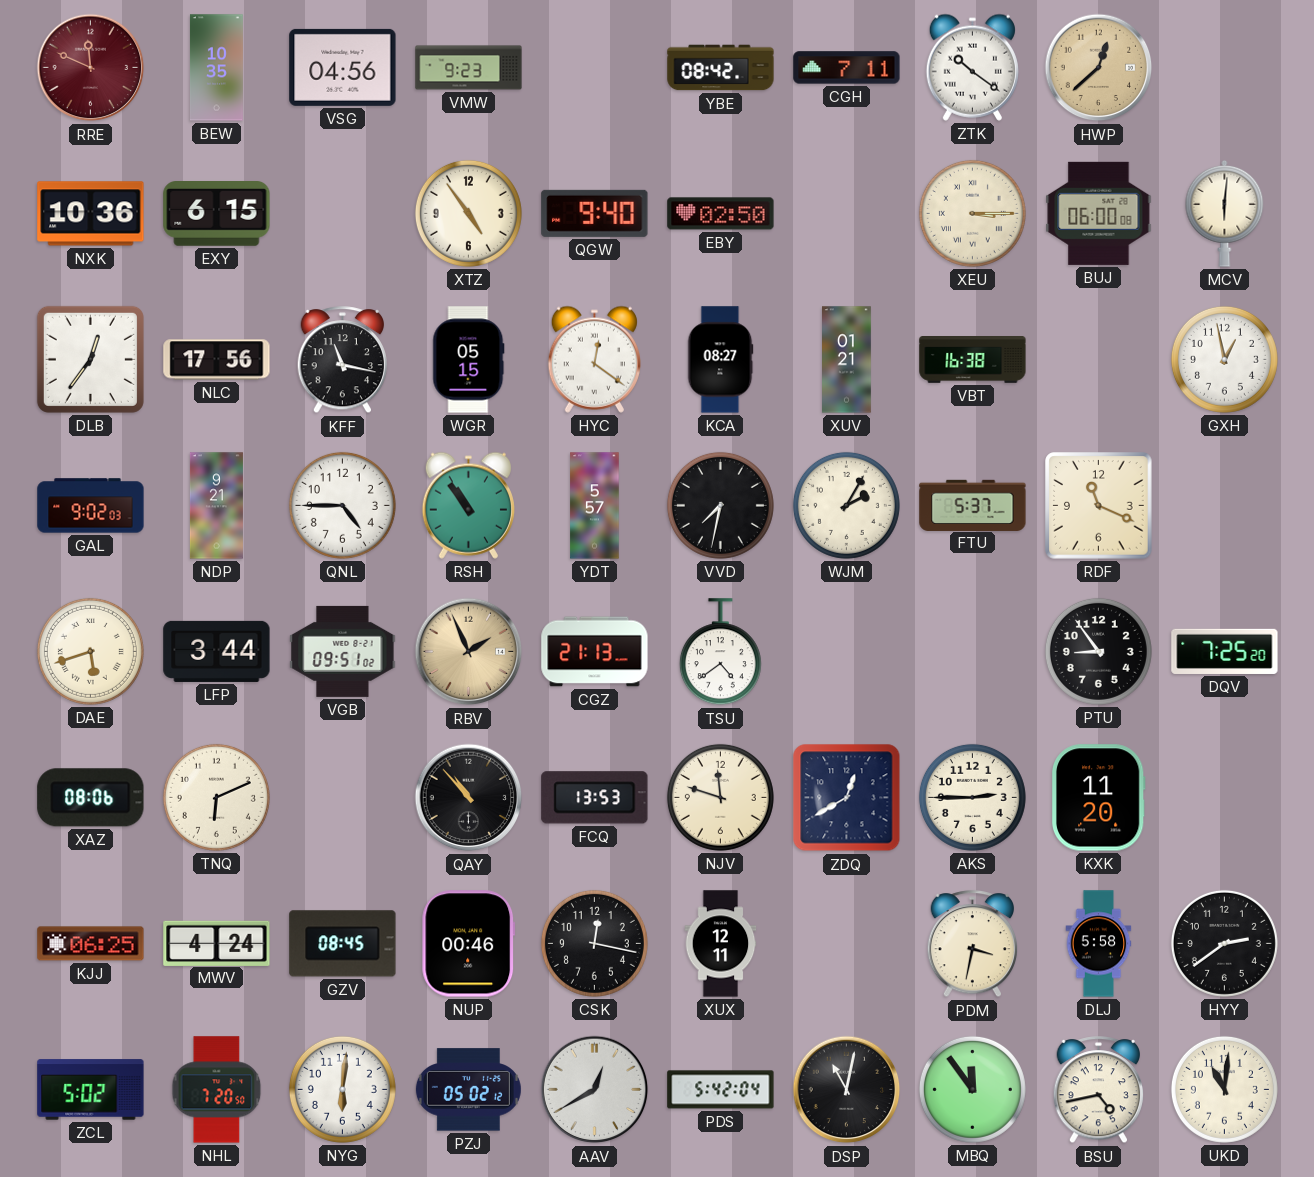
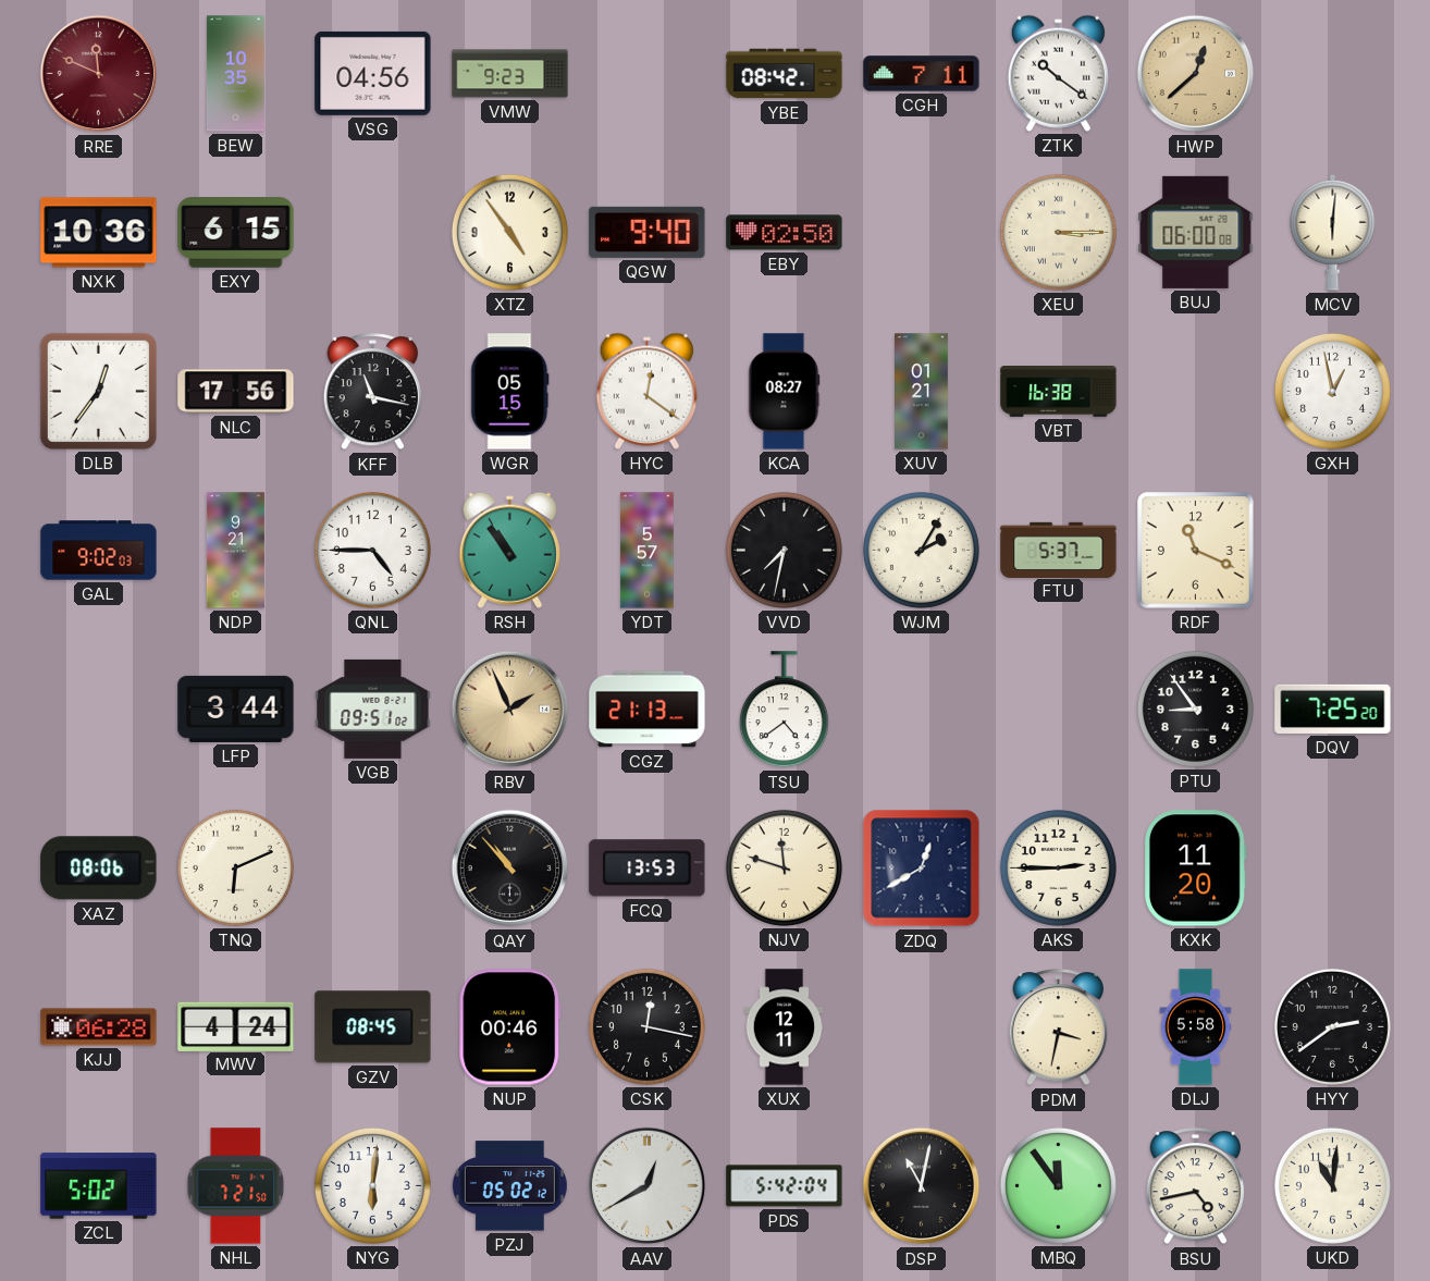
DAE: 5:42 -> none (90, 651)
KJJ: 06:25 -> 06:28 (99, 1027)
NHL: 7:20 -> 7:21 (236, 1186)
